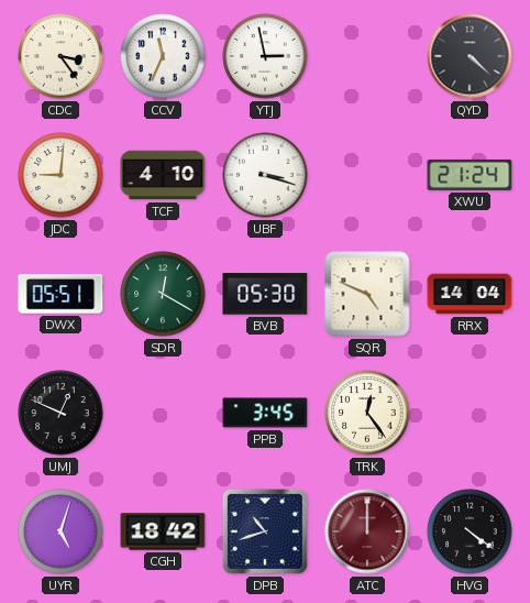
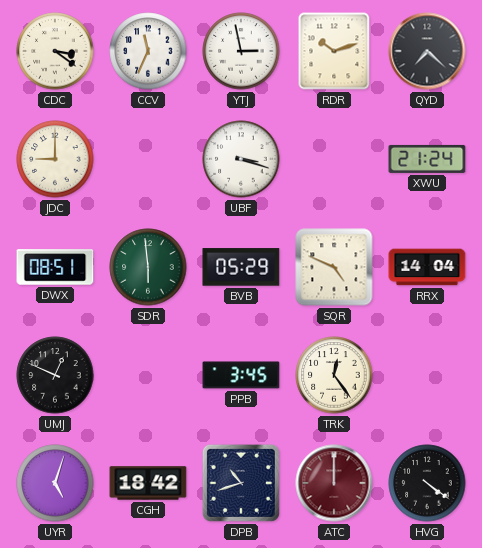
CDC: 3:24 -> 3:21 (55, 51)
RDR: none -> 10:12 (334, 51)
QYD: 4:22 -> 7:22 (427, 51)
JDC: 9:01 -> 9:00 (55, 159)
TCF: 4:10 -> none (163, 175)
DWX: 05:51 -> 08:51 (55, 267)
SDR: 12:20 -> 5:59 (148, 267)
BVB: 05:30 -> 05:29 (241, 267)
